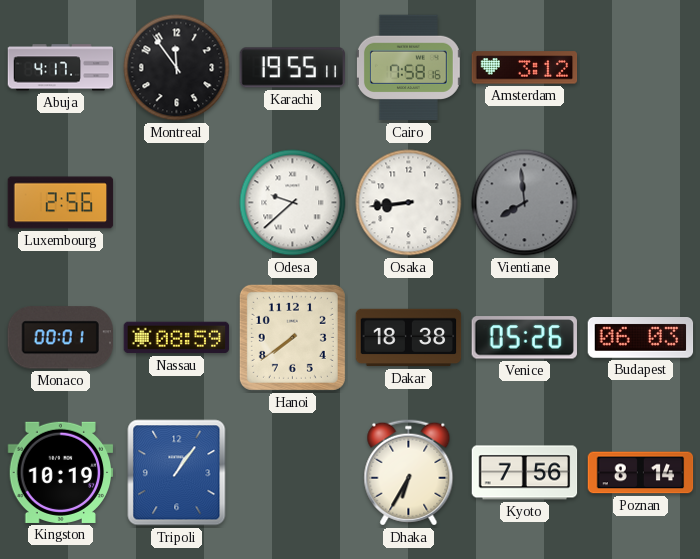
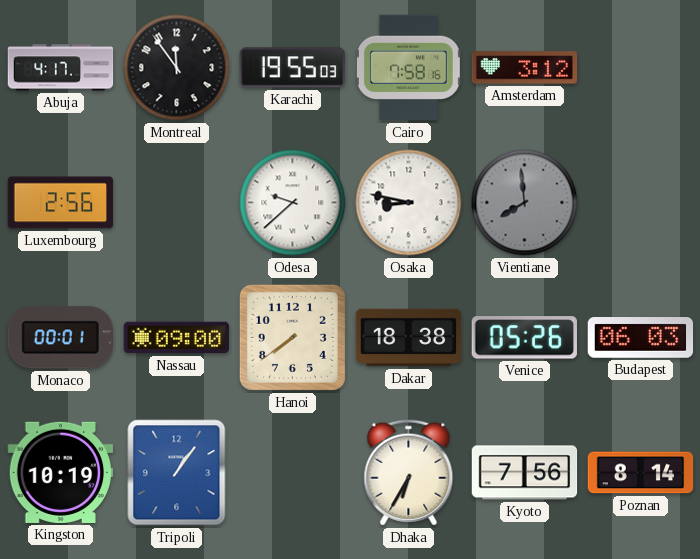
Karachi: 19:55:11 -> 19:55:03 (293, 68)
Osaka: 8:44 -> 8:47 (409, 203)
Nassau: 08:59 -> 09:00 (177, 338)
